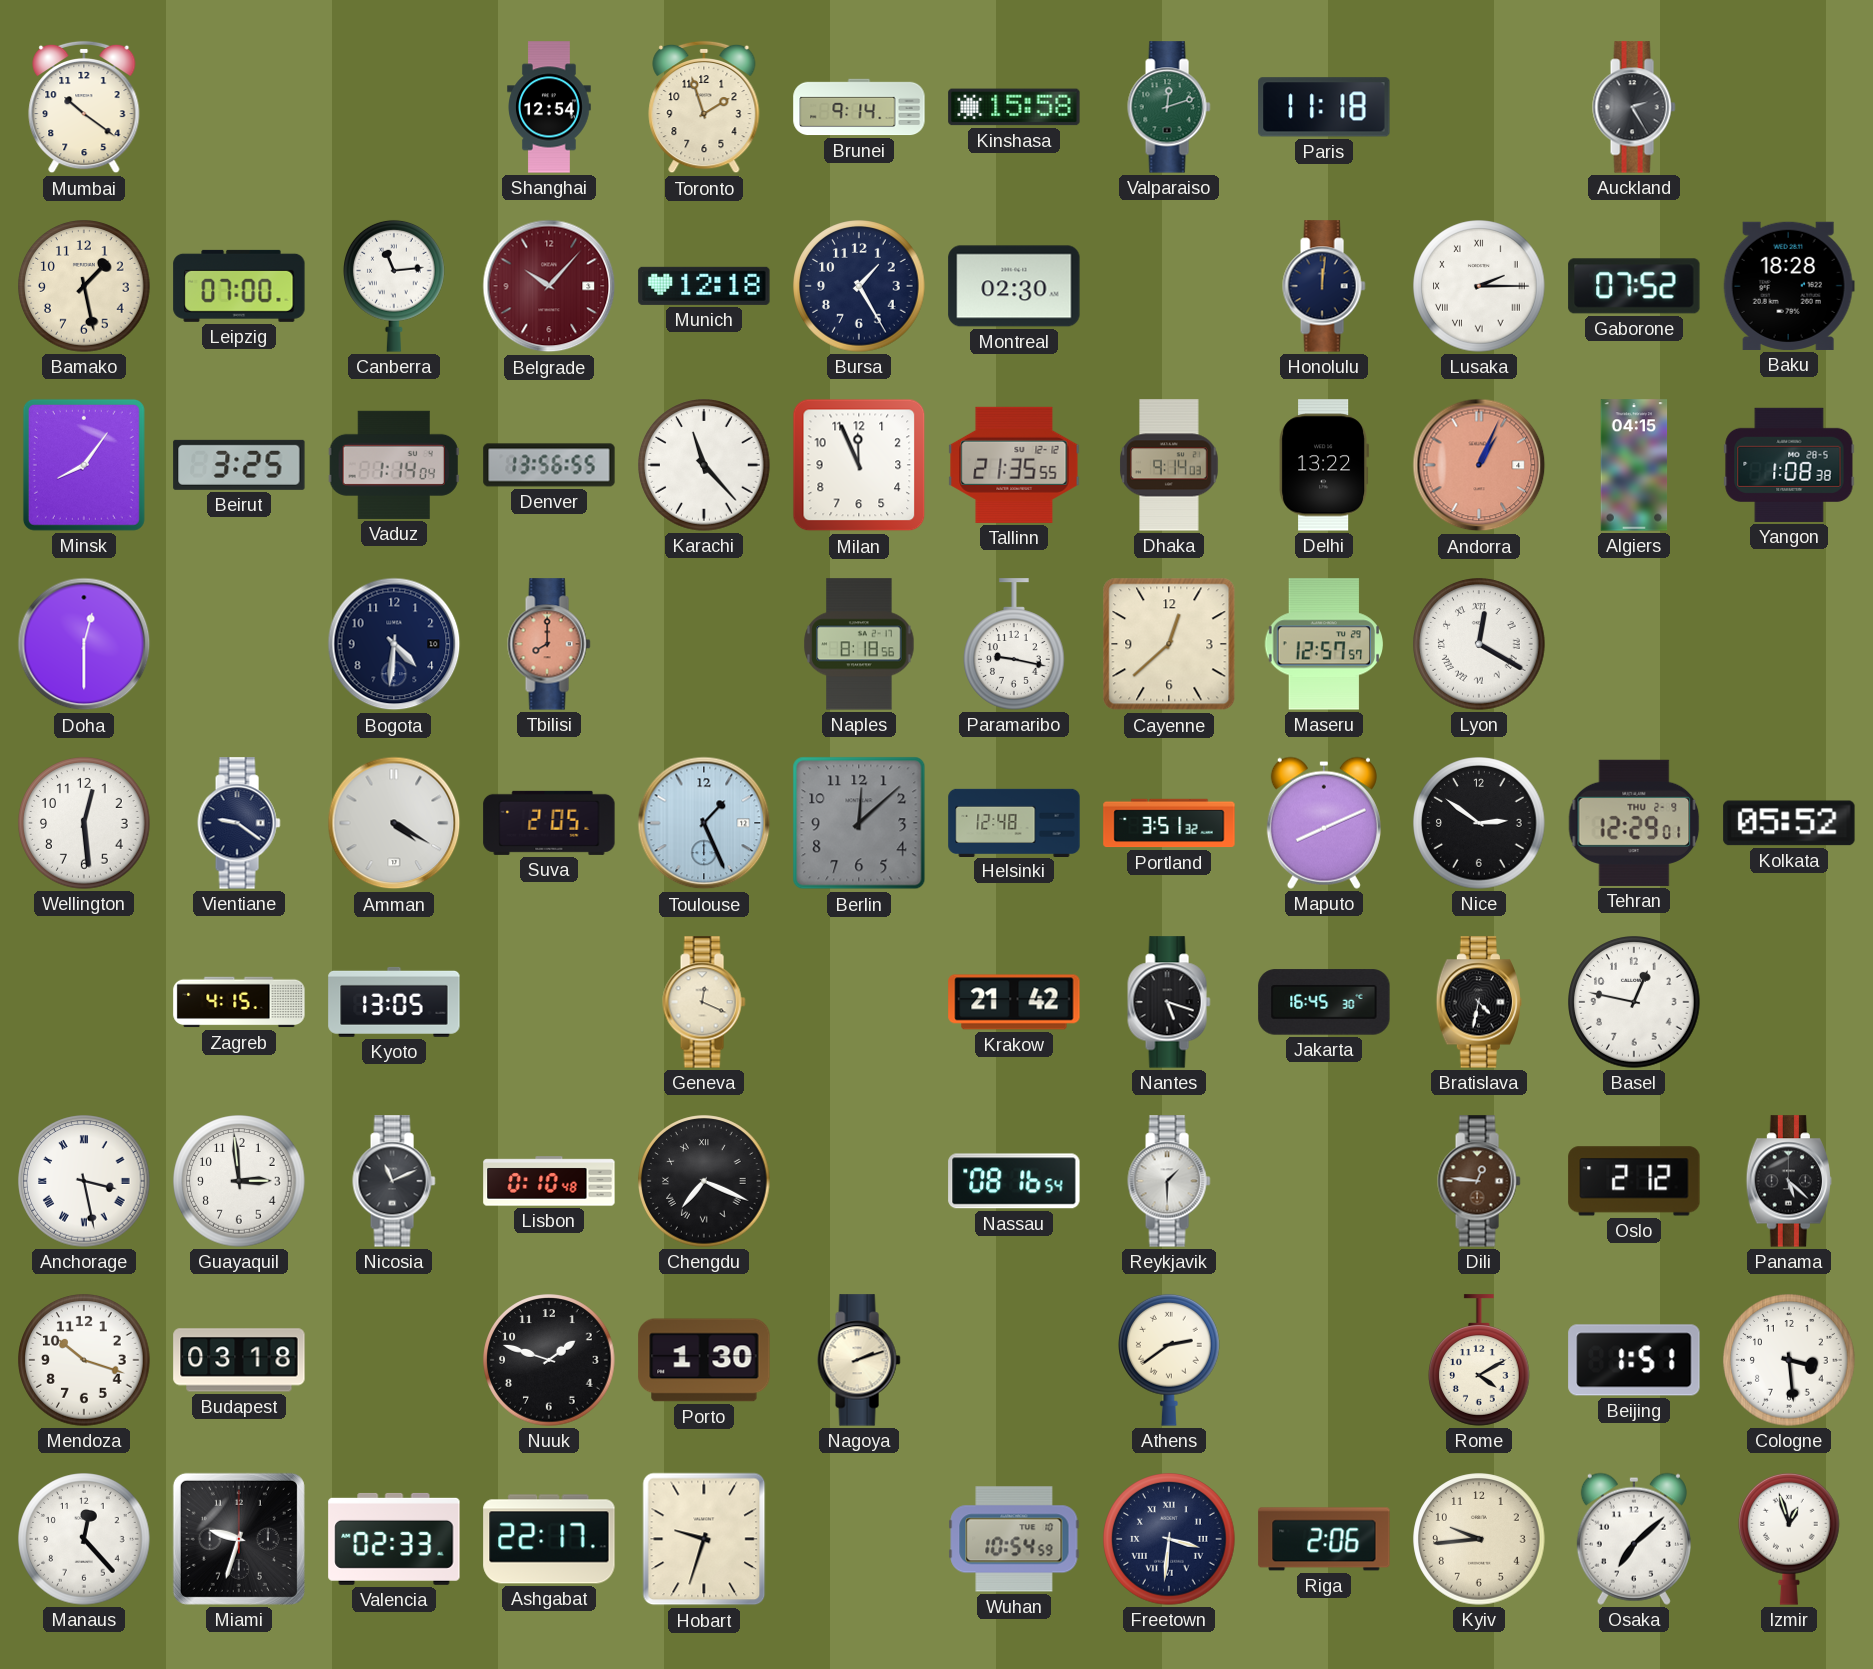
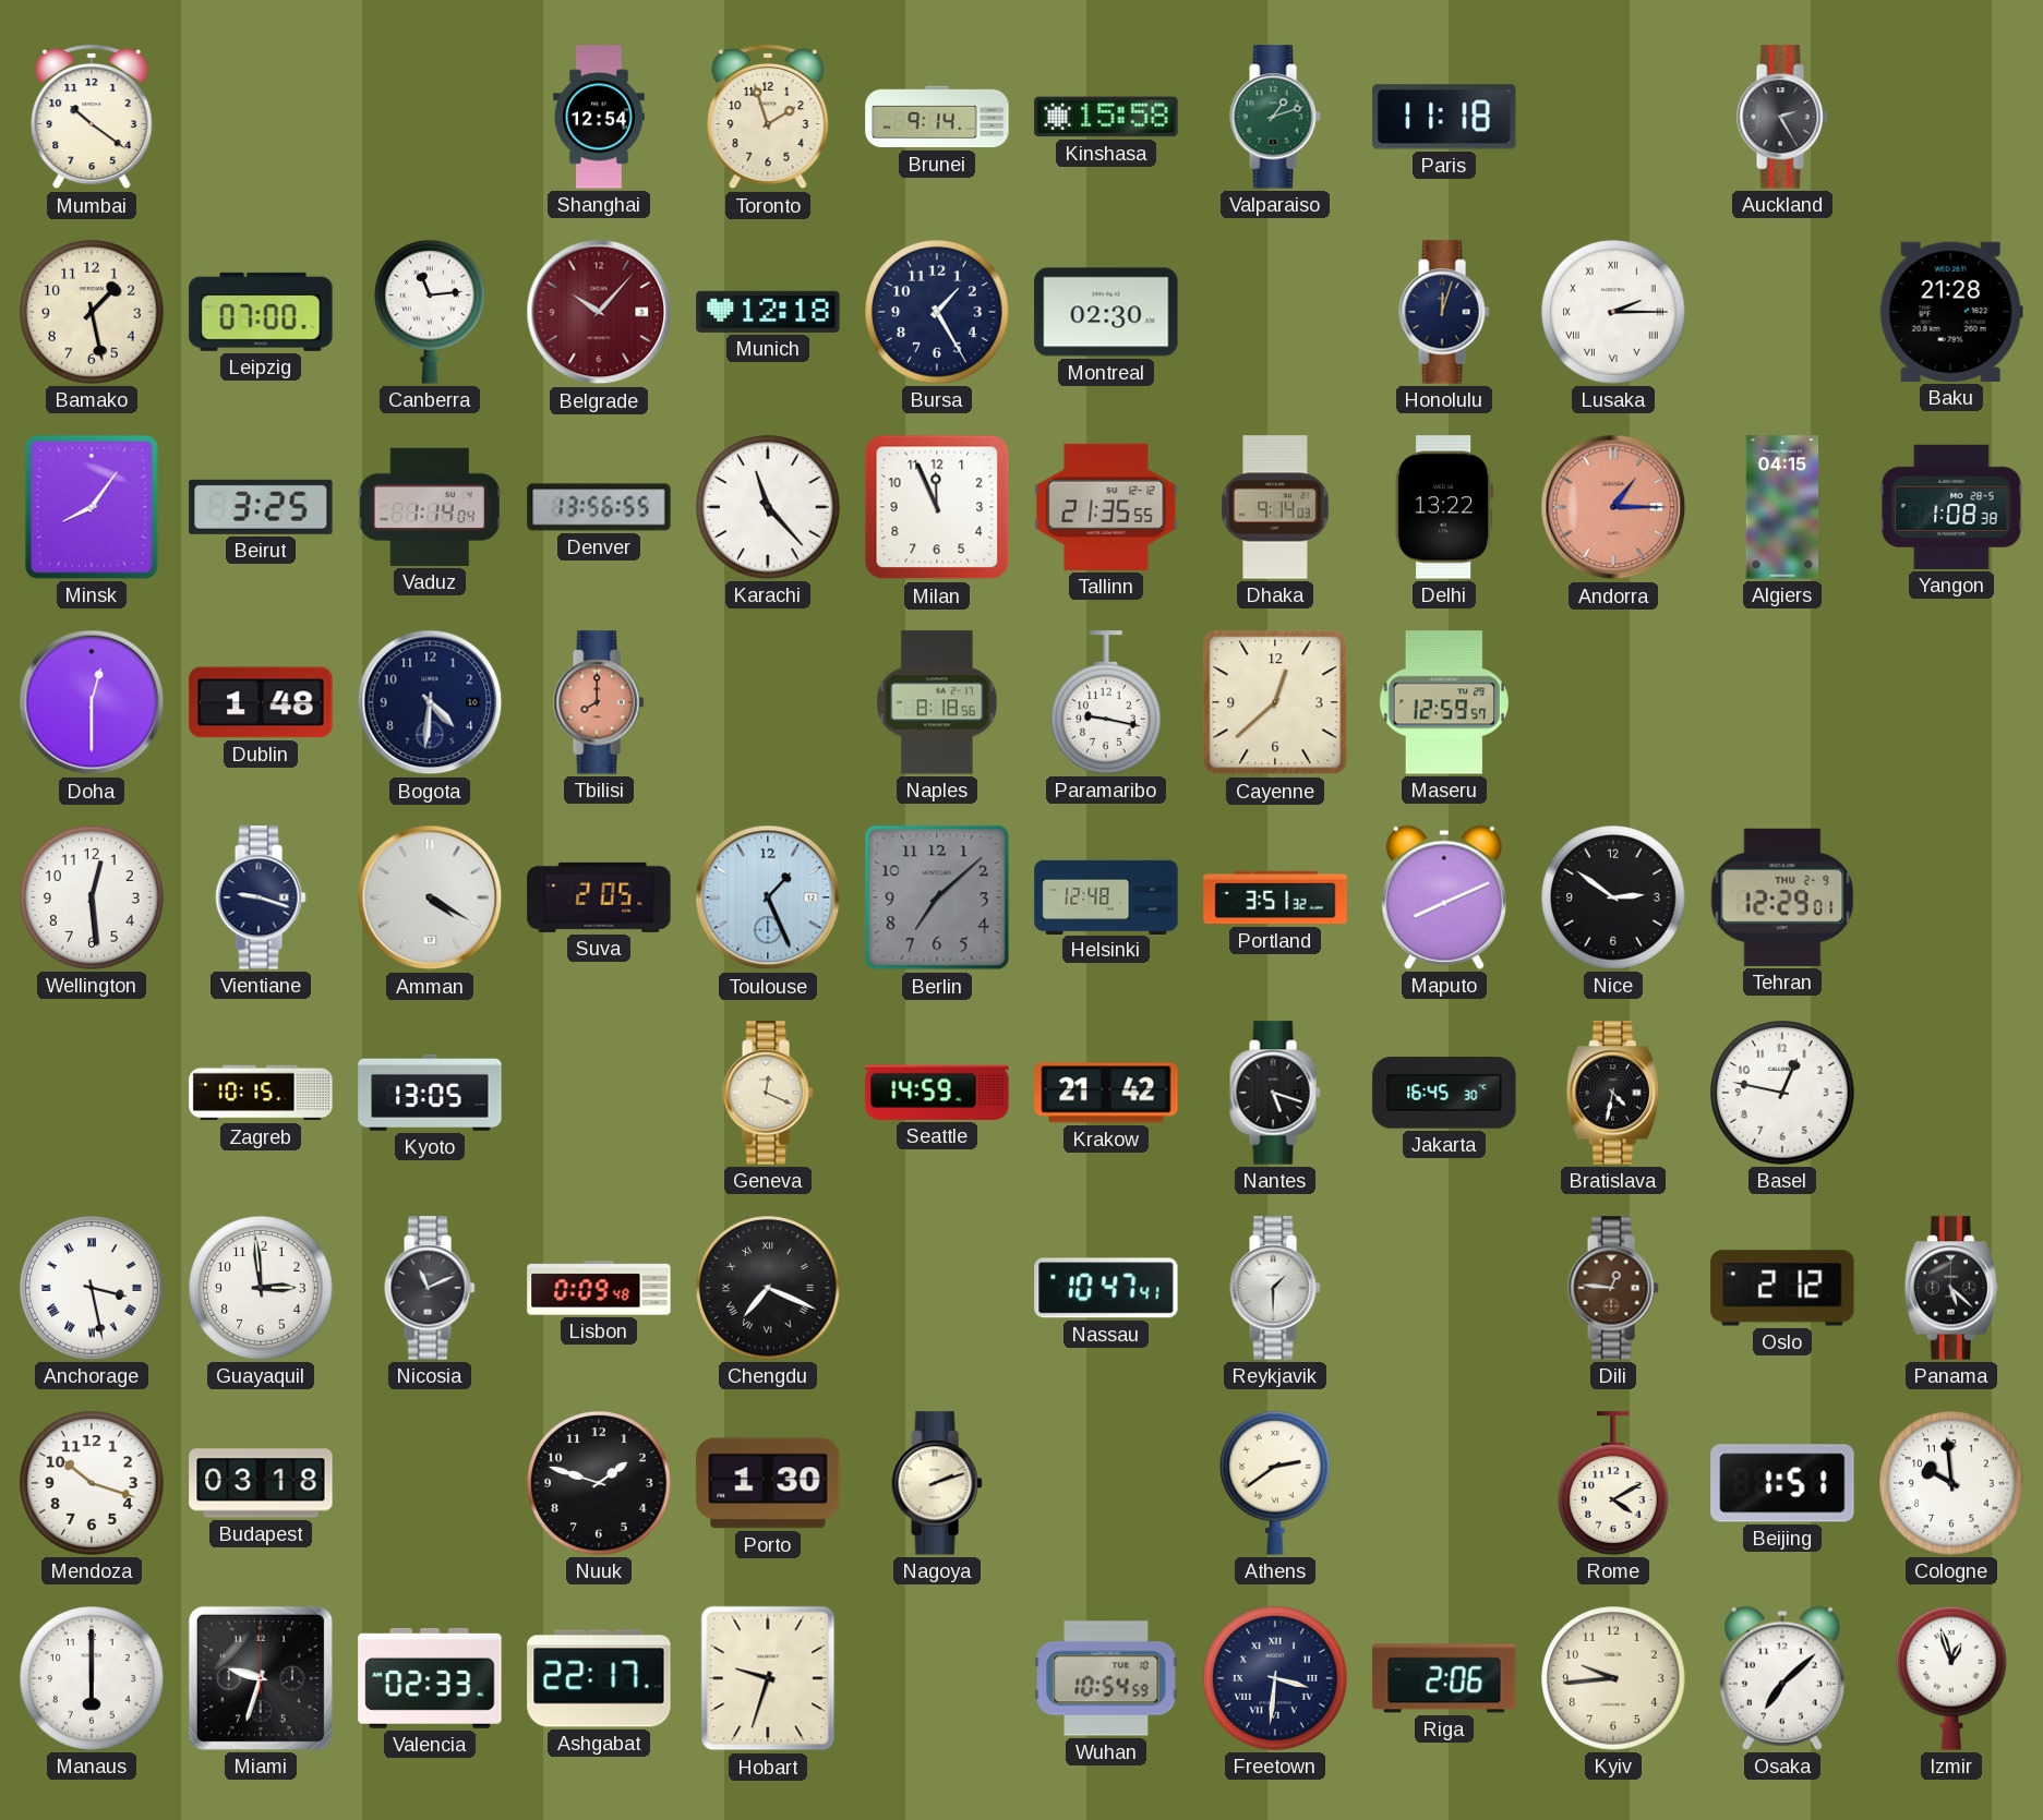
Valparaiso: 12:12 -> 1:12 (1275, 117)
Honolulu: 12:01 -> 12:03 (1444, 312)
Gaborone: 07:52 -> none (1634, 286)
Baku: 18:28 -> 21:28 (1951, 312)
Andorra: 1:04 -> 1:15 (1613, 507)
Dublin: none -> 1:48 (261, 702)
Maseru: 12:57 -> 12:59 (1443, 702)
Lyon: 12:20 -> none (1479, 644)
Vientiane: 9:21 -> 9:18 (261, 897)
Berlin: 12:08 -> 7:08 (937, 897)
Kolkata: 05:52 -> none (1789, 823)
Zagreb: 4:15 -> 10:15 (261, 1093)
Seattle: none -> 14:59 (937, 1093)
Lisbon: 0:10 -> 0:09 (599, 1288)
Nassau: 08:16 -> 10:47 (1106, 1288)
Cologne: 3:29 -> 9:59 (1951, 1483)
Manaus: 12:23 -> 6:00 (92, 1678)
